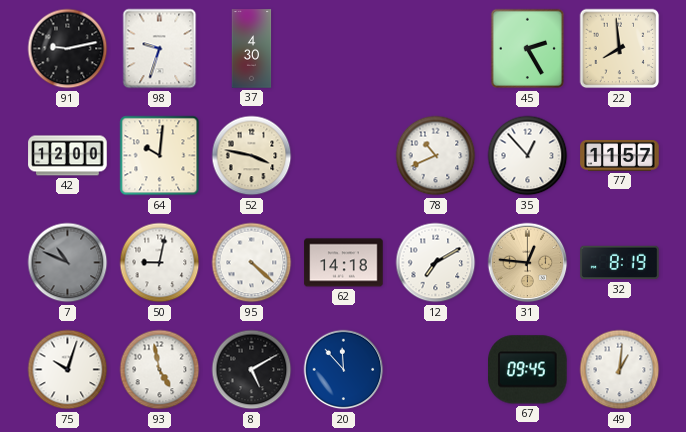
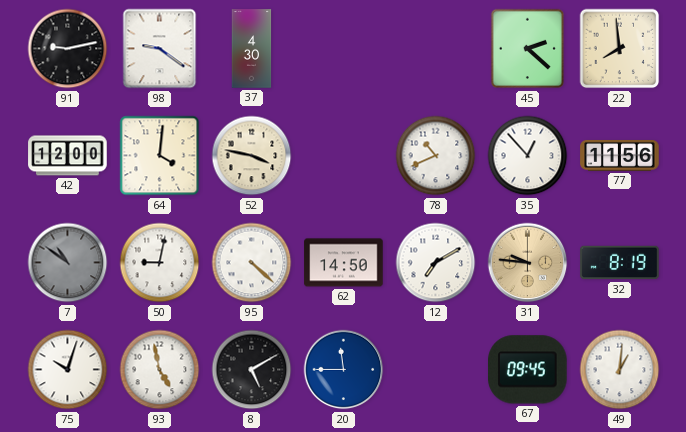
98: 9:33 -> 9:21 (160, 49)
45: 2:25 -> 2:22 (528, 49)
64: 10:01 -> 4:01 (160, 156)
77: 11:57 -> 11:56 (620, 155)
7: 10:49 -> 10:51 (68, 263)
62: 14:18 -> 14:50 (344, 263)
31: 12:46 -> 9:46 (528, 263)
20: 11:53 -> 11:45 (344, 370)
